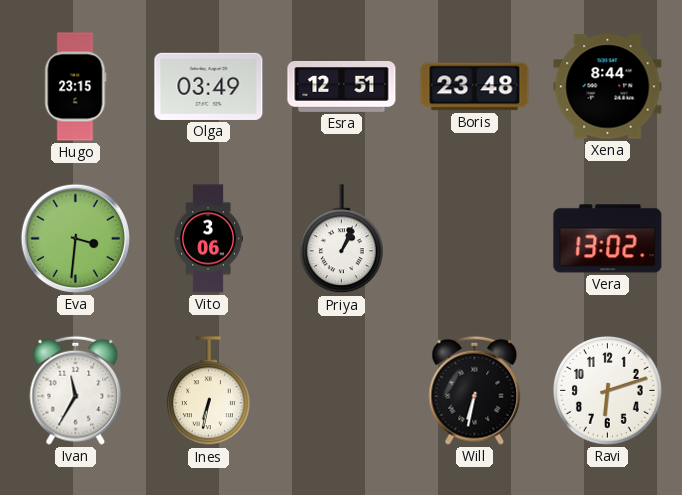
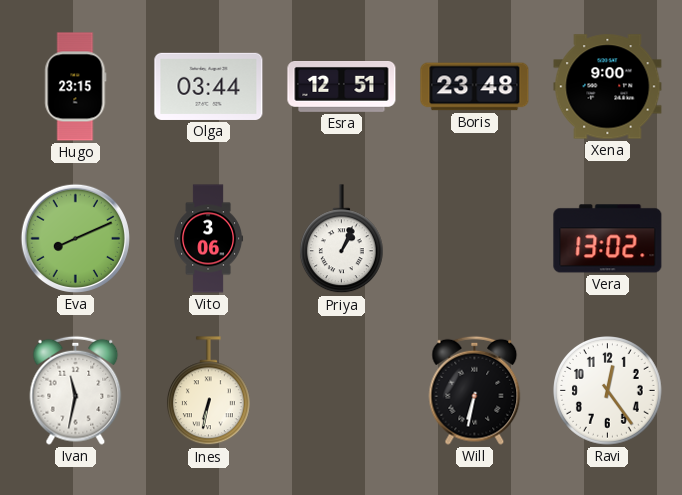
Olga: 03:49 -> 03:44 (209, 86)
Xena: 8:44 -> 9:00 (608, 87)
Eva: 3:31 -> 8:11 (75, 238)
Ivan: 11:35 -> 11:32 (76, 390)
Ravi: 6:12 -> 12:24 (608, 391)
